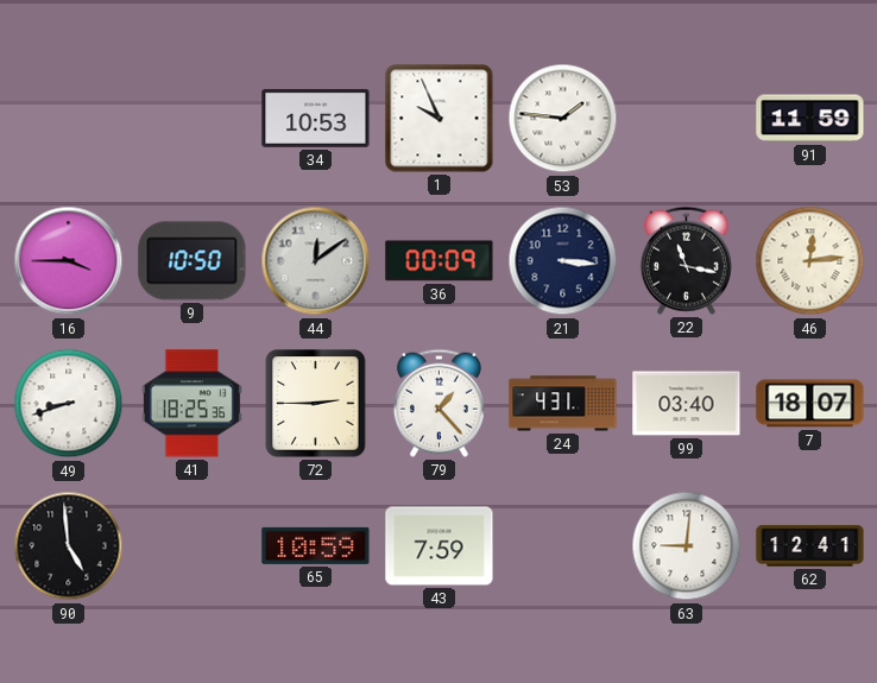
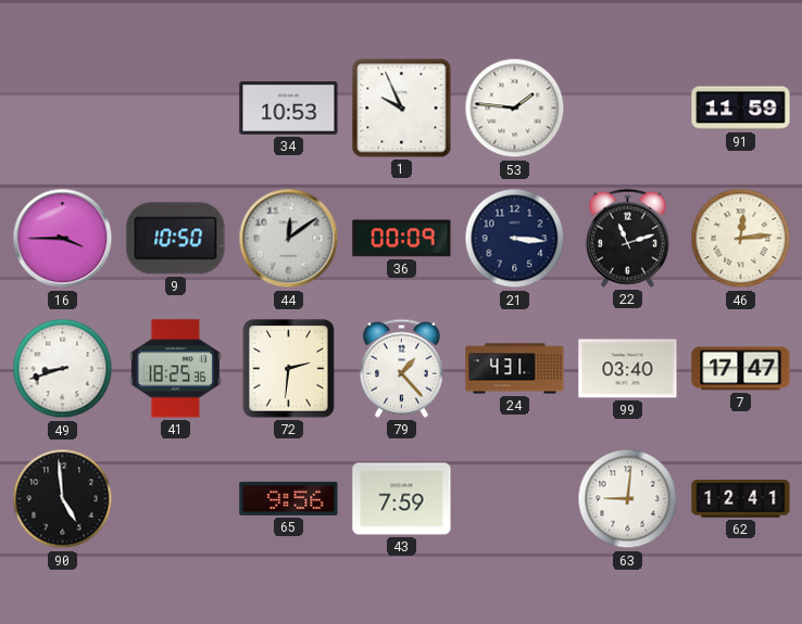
22: 11:17 -> 11:12 (627, 238)
72: 2:45 -> 2:31 (289, 369)
7: 18:07 -> 17:47 (741, 369)
65: 10:59 -> 9:56 (289, 498)
